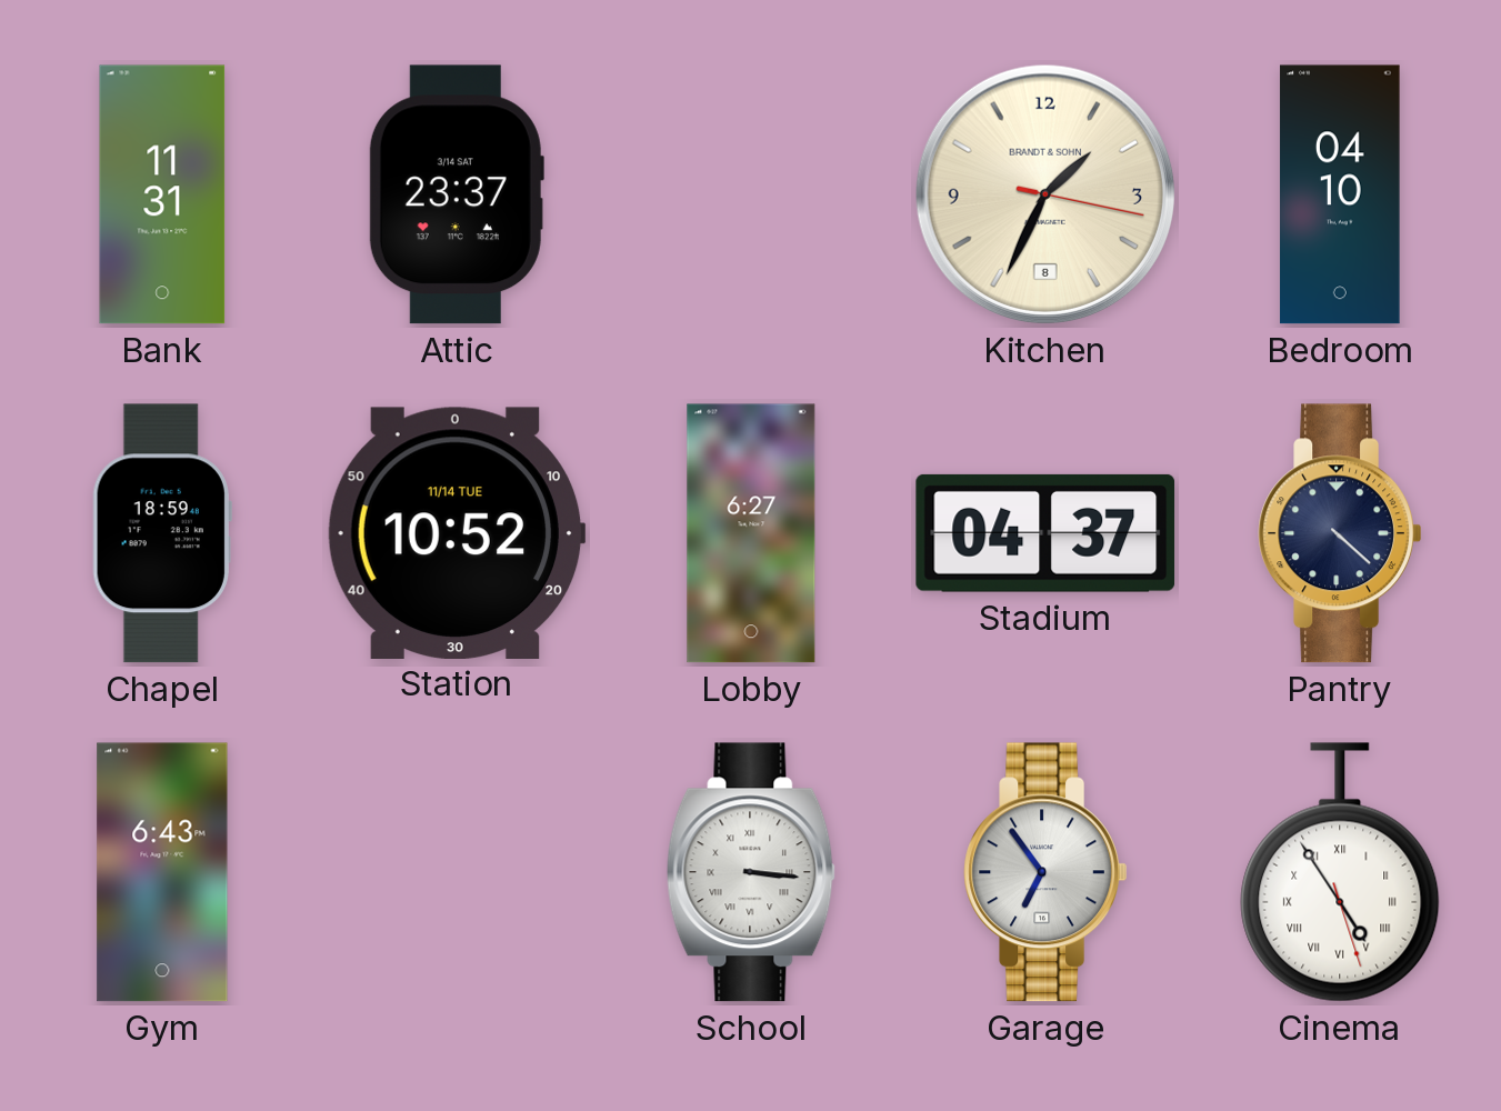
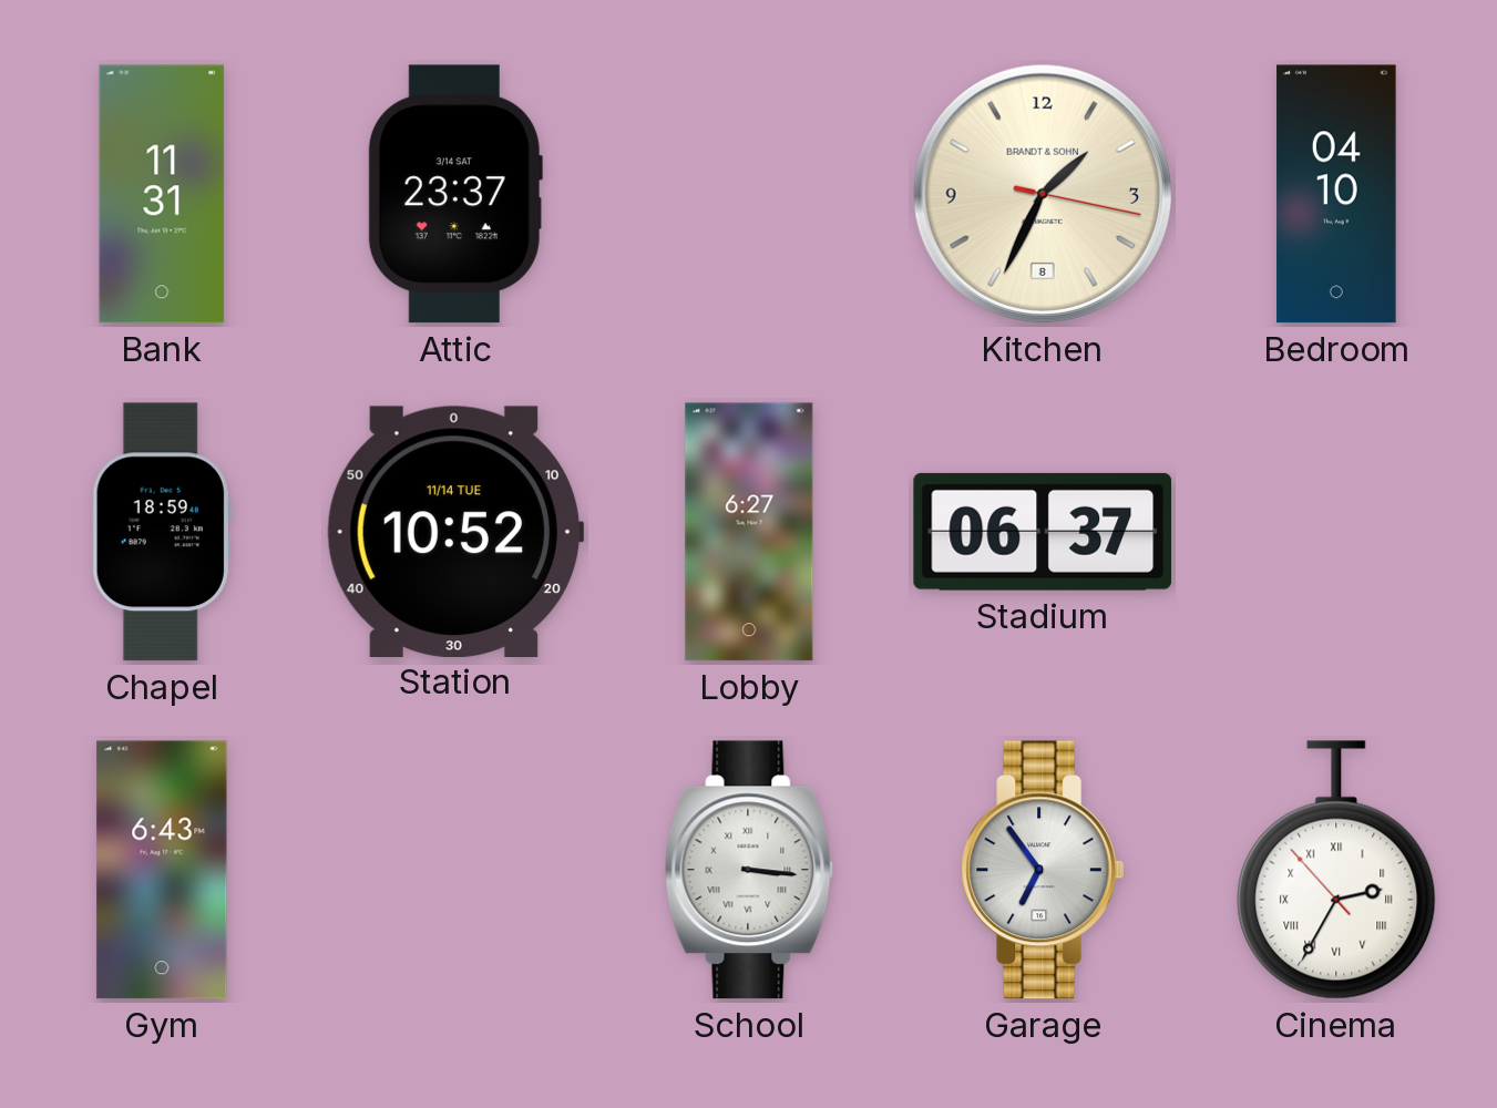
Stadium: 04:37 -> 06:37 (1043, 532)
Pantry: 4:22 -> none (1339, 533)
Cinema: 4:54 -> 2:34 (1336, 870)
